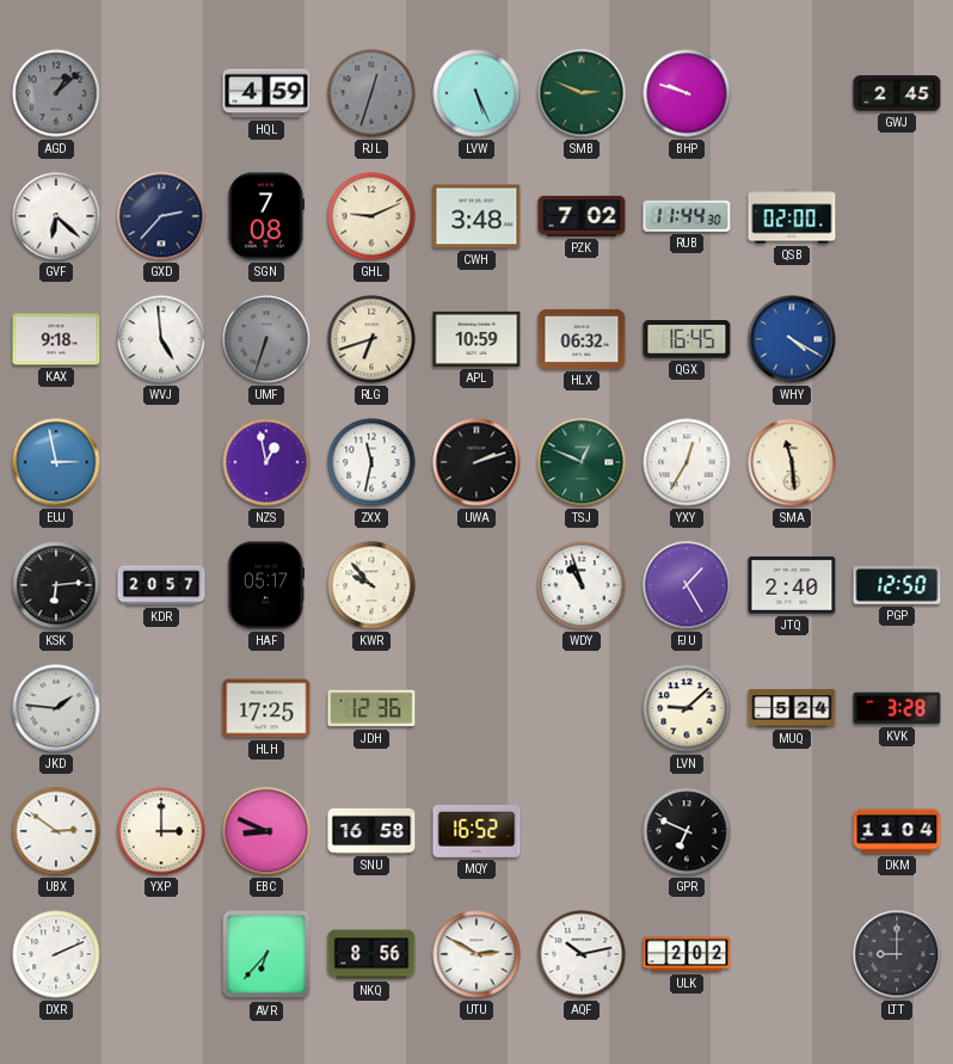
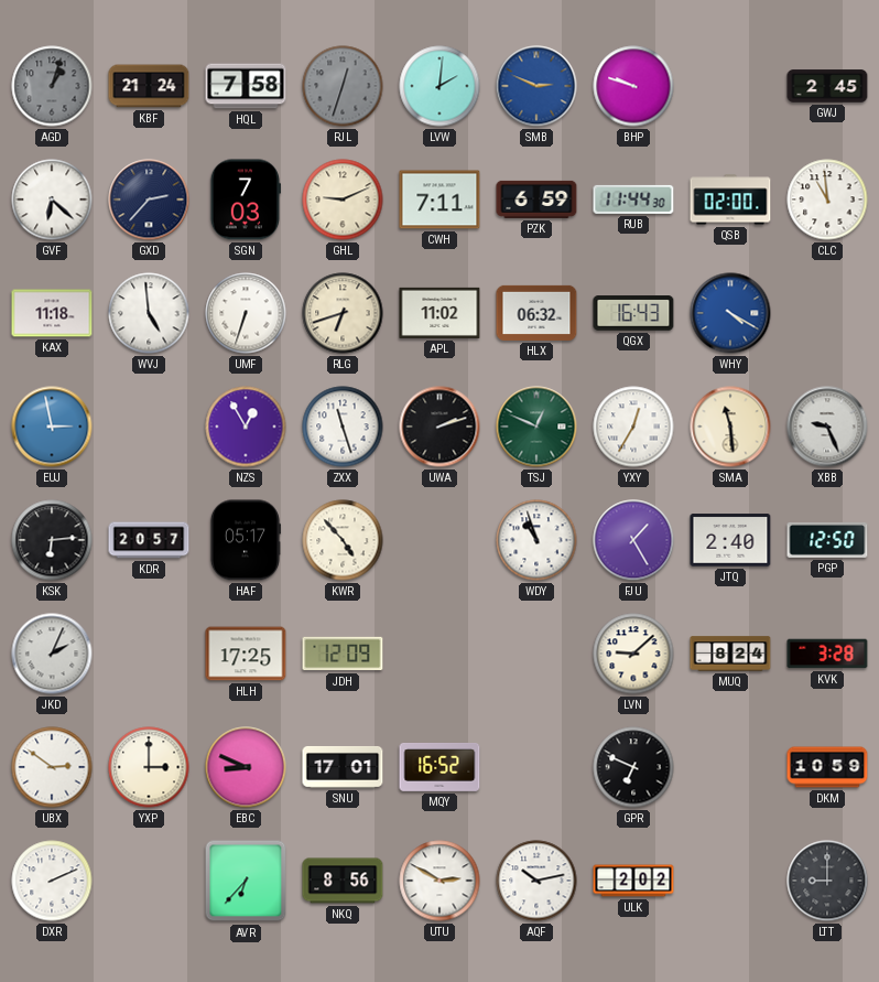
AGD: 1:08 -> 1:03 (52, 86)
KBF: none -> 21:24 (149, 86)
HQL: 4:59 -> 7:58 (246, 86)
LVW: 5:26 -> 2:01 (439, 86)
SMB dial: green -> blue (536, 86)
SGN: 7:08 -> 7:03 (245, 199)
CWH: 3:48 -> 7:11 (439, 199)
PZK: 7:02 -> 6:59 (536, 199)
CLC: none -> 10:59 (827, 199)
KAX: 9:18 -> 11:18 (52, 313)
UMF dial: grey -> white (246, 313)
APL: 10:59 -> 11:02 (439, 313)
QGX: 16:45 -> 16:43 (633, 313)
NZS: 12:58 -> 12:55 (246, 427)
ZXX: 11:32 -> 11:27 (343, 427)
XBB: none -> 9:26 (827, 427)
KWR: 9:53 -> 4:53 (343, 540)
JKD: 1:46 -> 2:04 (52, 654)
JDH: 12:36 -> 12:09 (343, 654)
MUQ: 5:24 -> 8:24 (730, 654)
SNU: 16:58 -> 17:01 (343, 767)
DKM: 11:04 -> 10:59 (827, 767)
